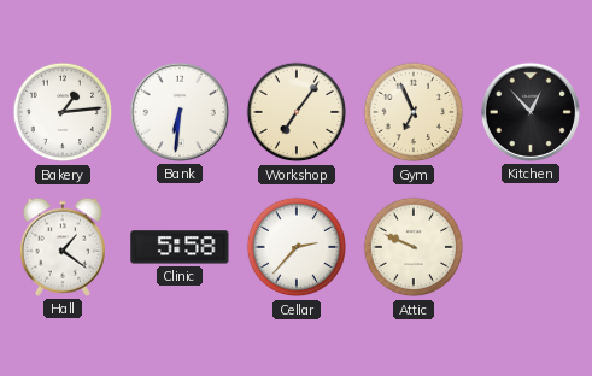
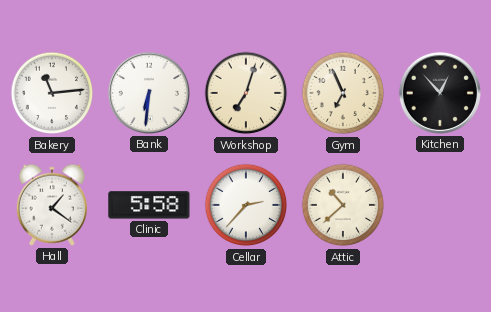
Bakery: 1:14 -> 11:14 (52, 93)
Workshop: 7:06 -> 7:03 (246, 93)
Attic: 9:49 -> 10:38 (343, 205)
